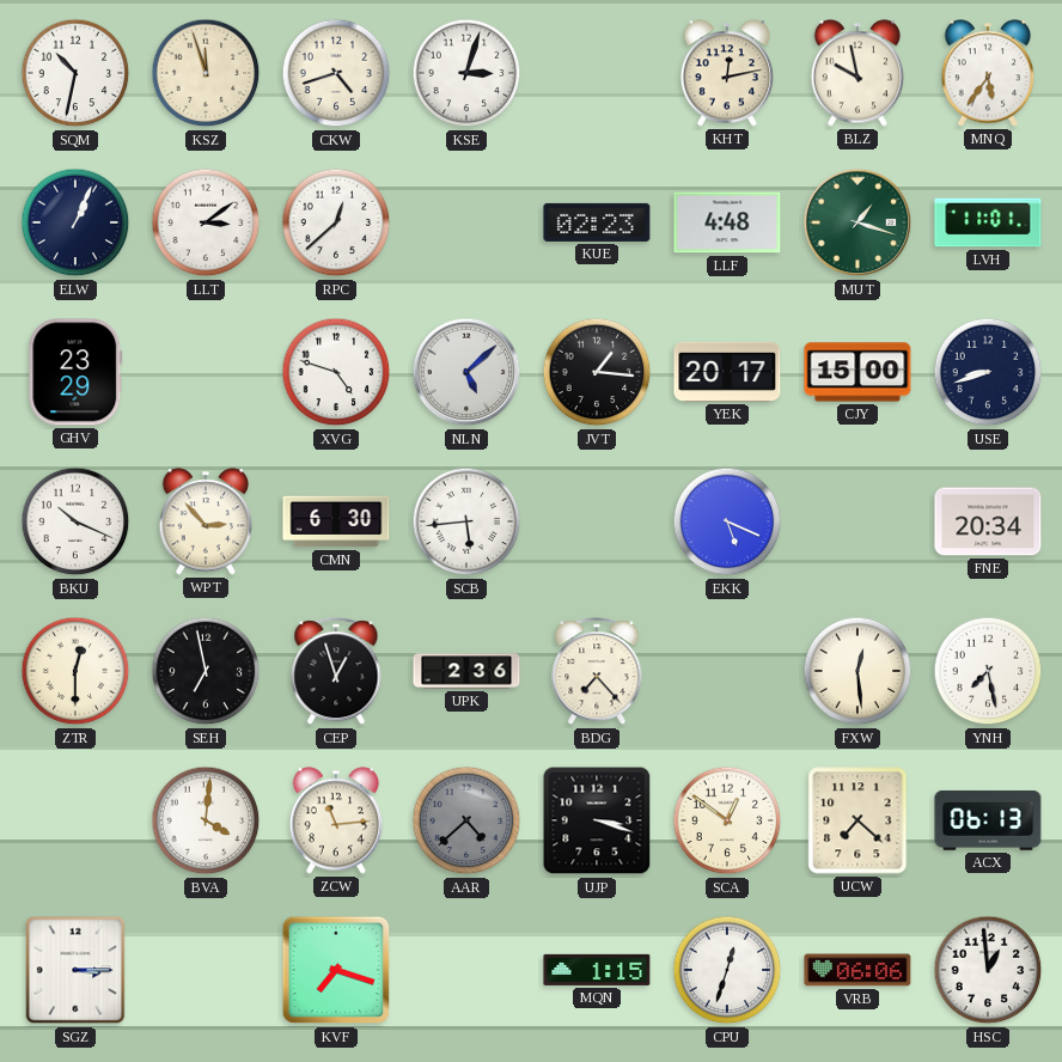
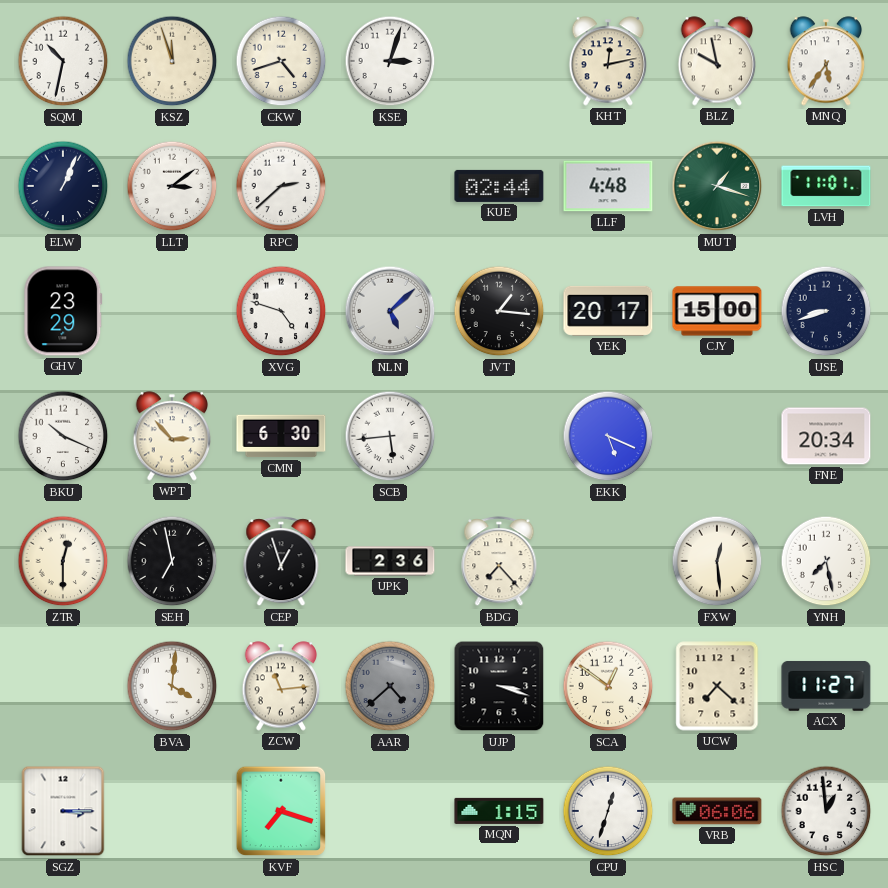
RPC: 12:38 -> 2:38 (281, 186)
KUE: 02:23 -> 02:44 (499, 186)
ACX: 06:13 -> 11:27 (826, 686)
